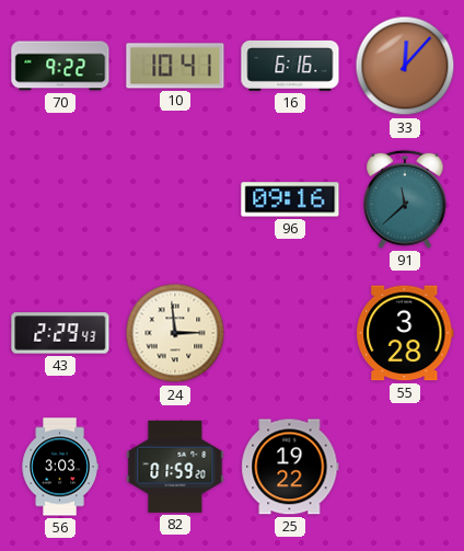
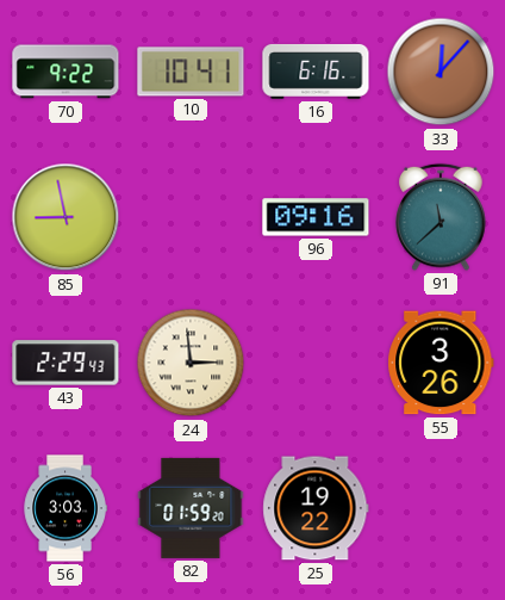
85: none -> 8:58 (66, 217)
55: 3:28 -> 3:26 (441, 363)
